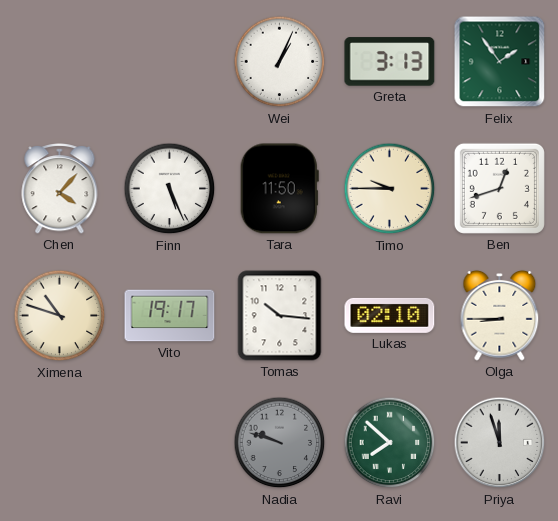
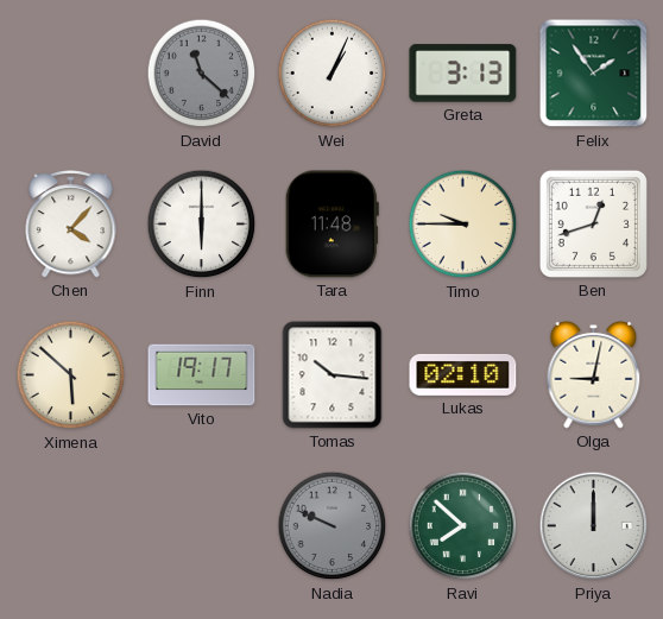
David: none -> 11:22 (202, 74)
Finn: 5:26 -> 6:00 (202, 225)
Tara: 11:50 -> 11:48 (331, 225)
Ximena: 10:48 -> 5:52 (71, 375)
Olga: 8:45 -> 9:02 (594, 374)
Nadia: 9:48 -> 9:49 (333, 526)
Priya: 11:57 -> 12:00 (594, 526)
